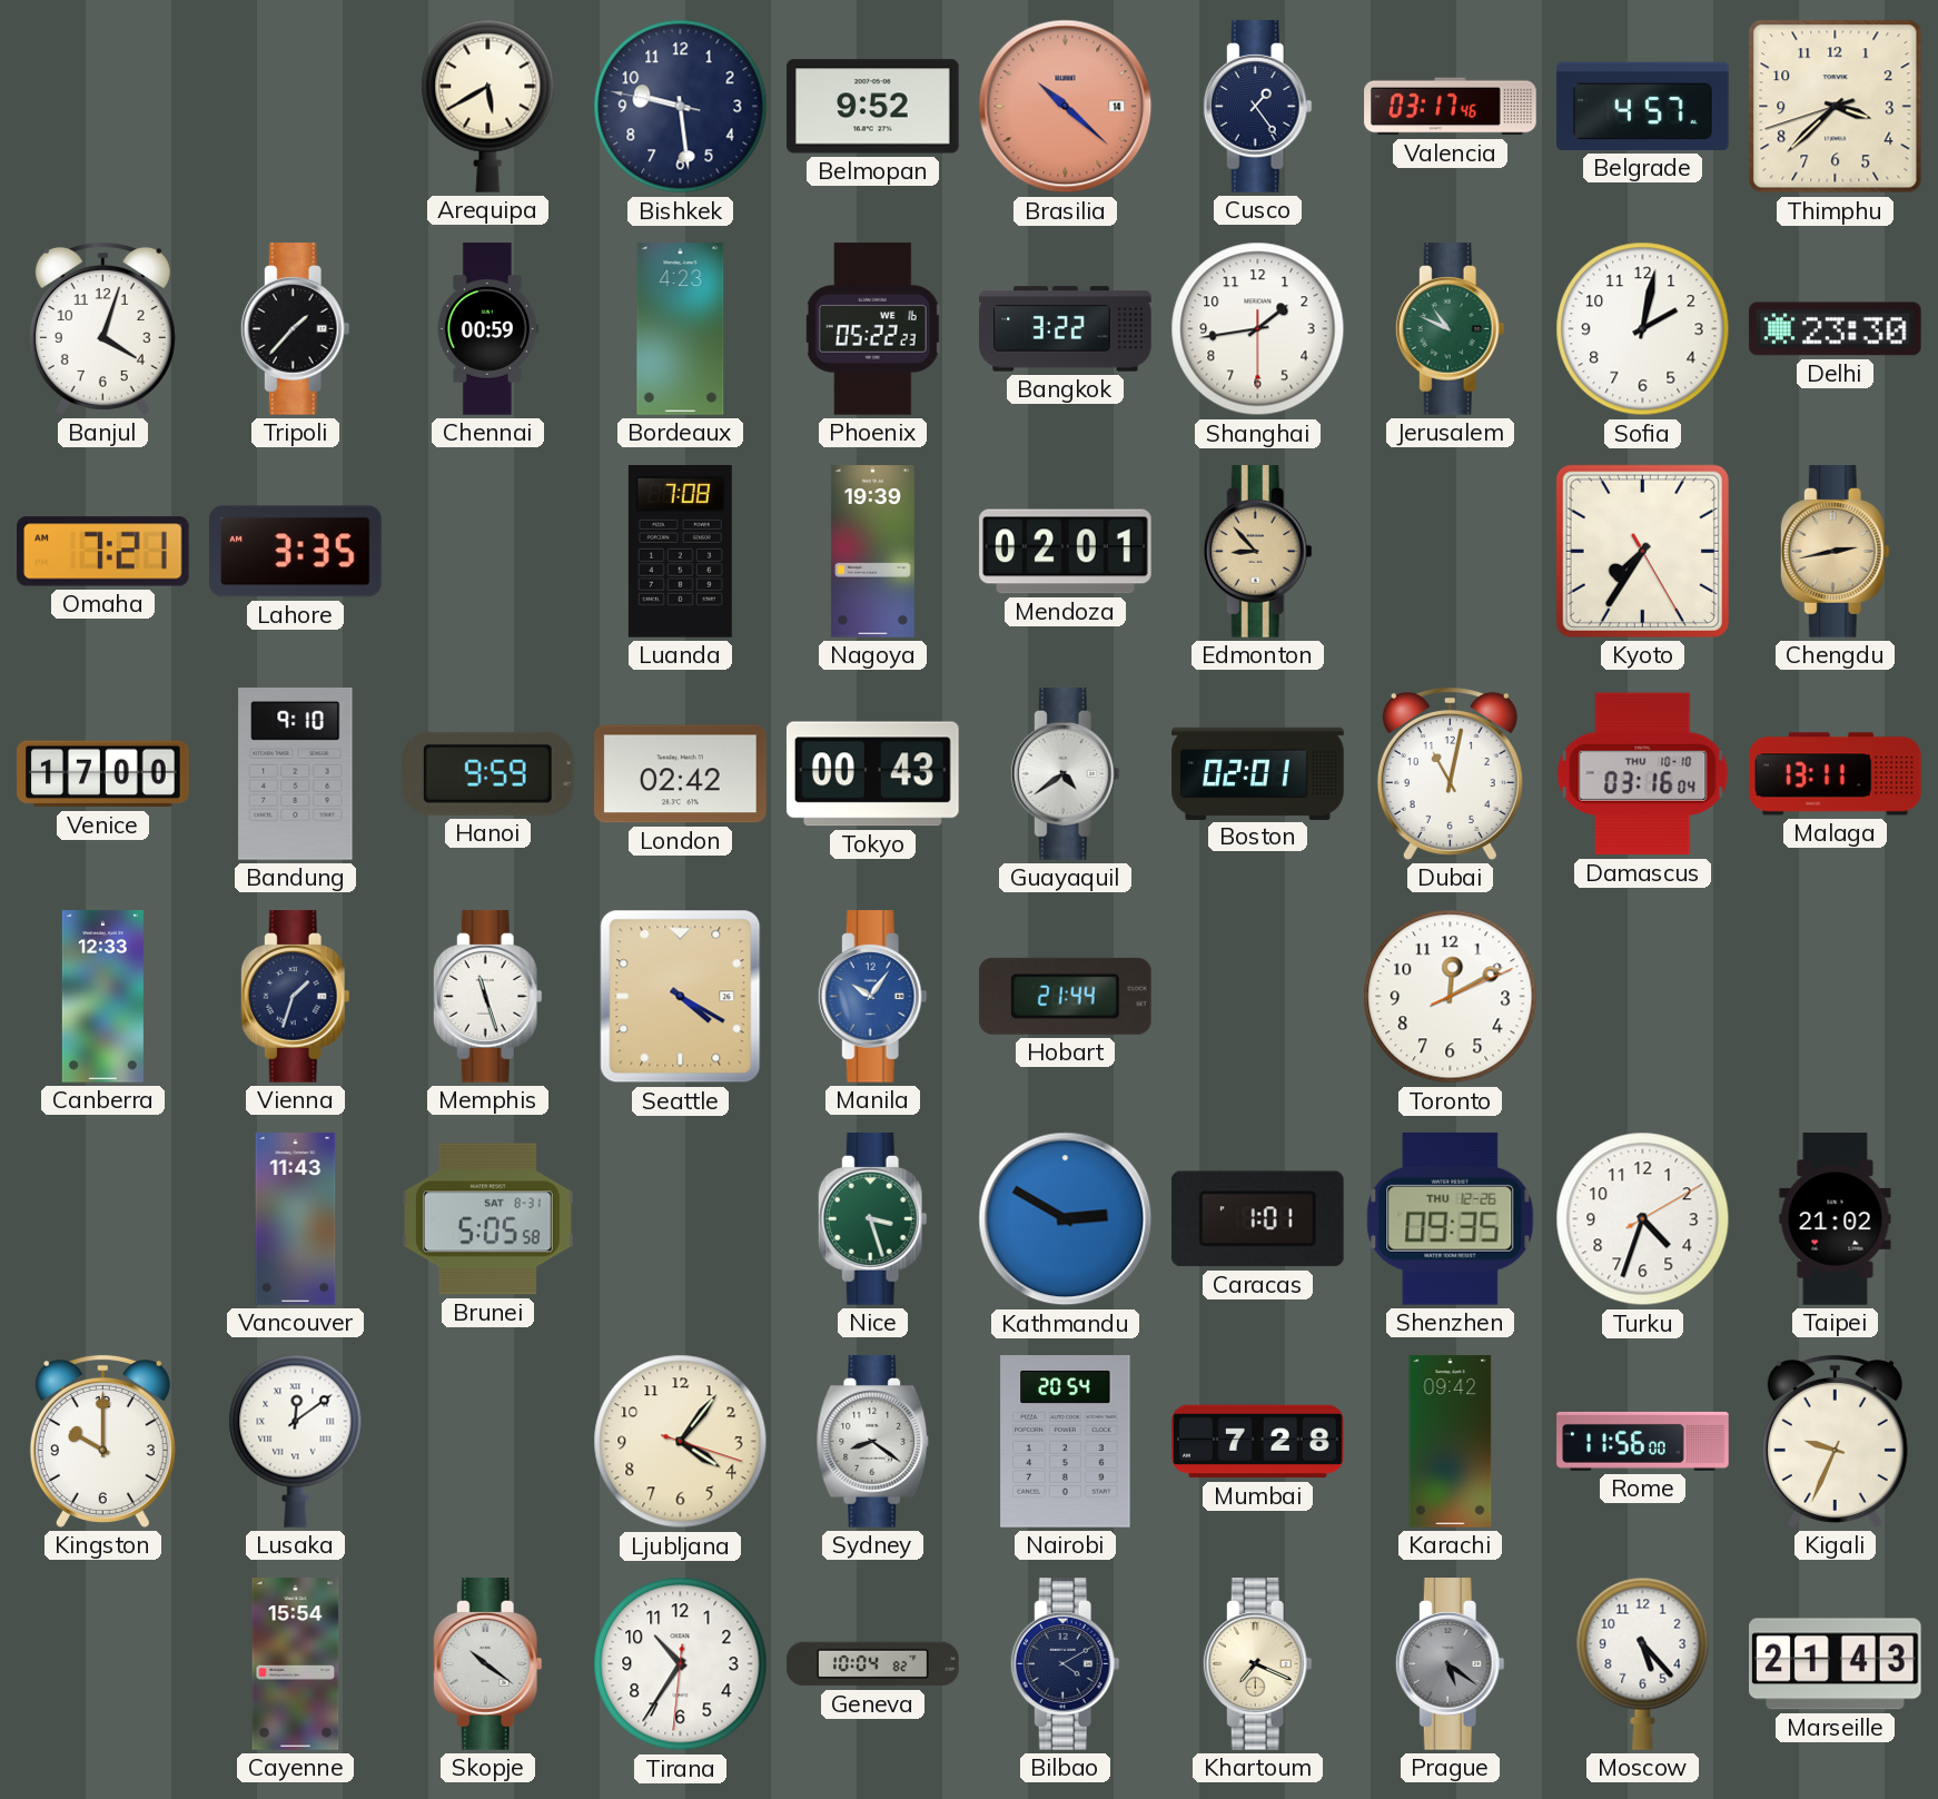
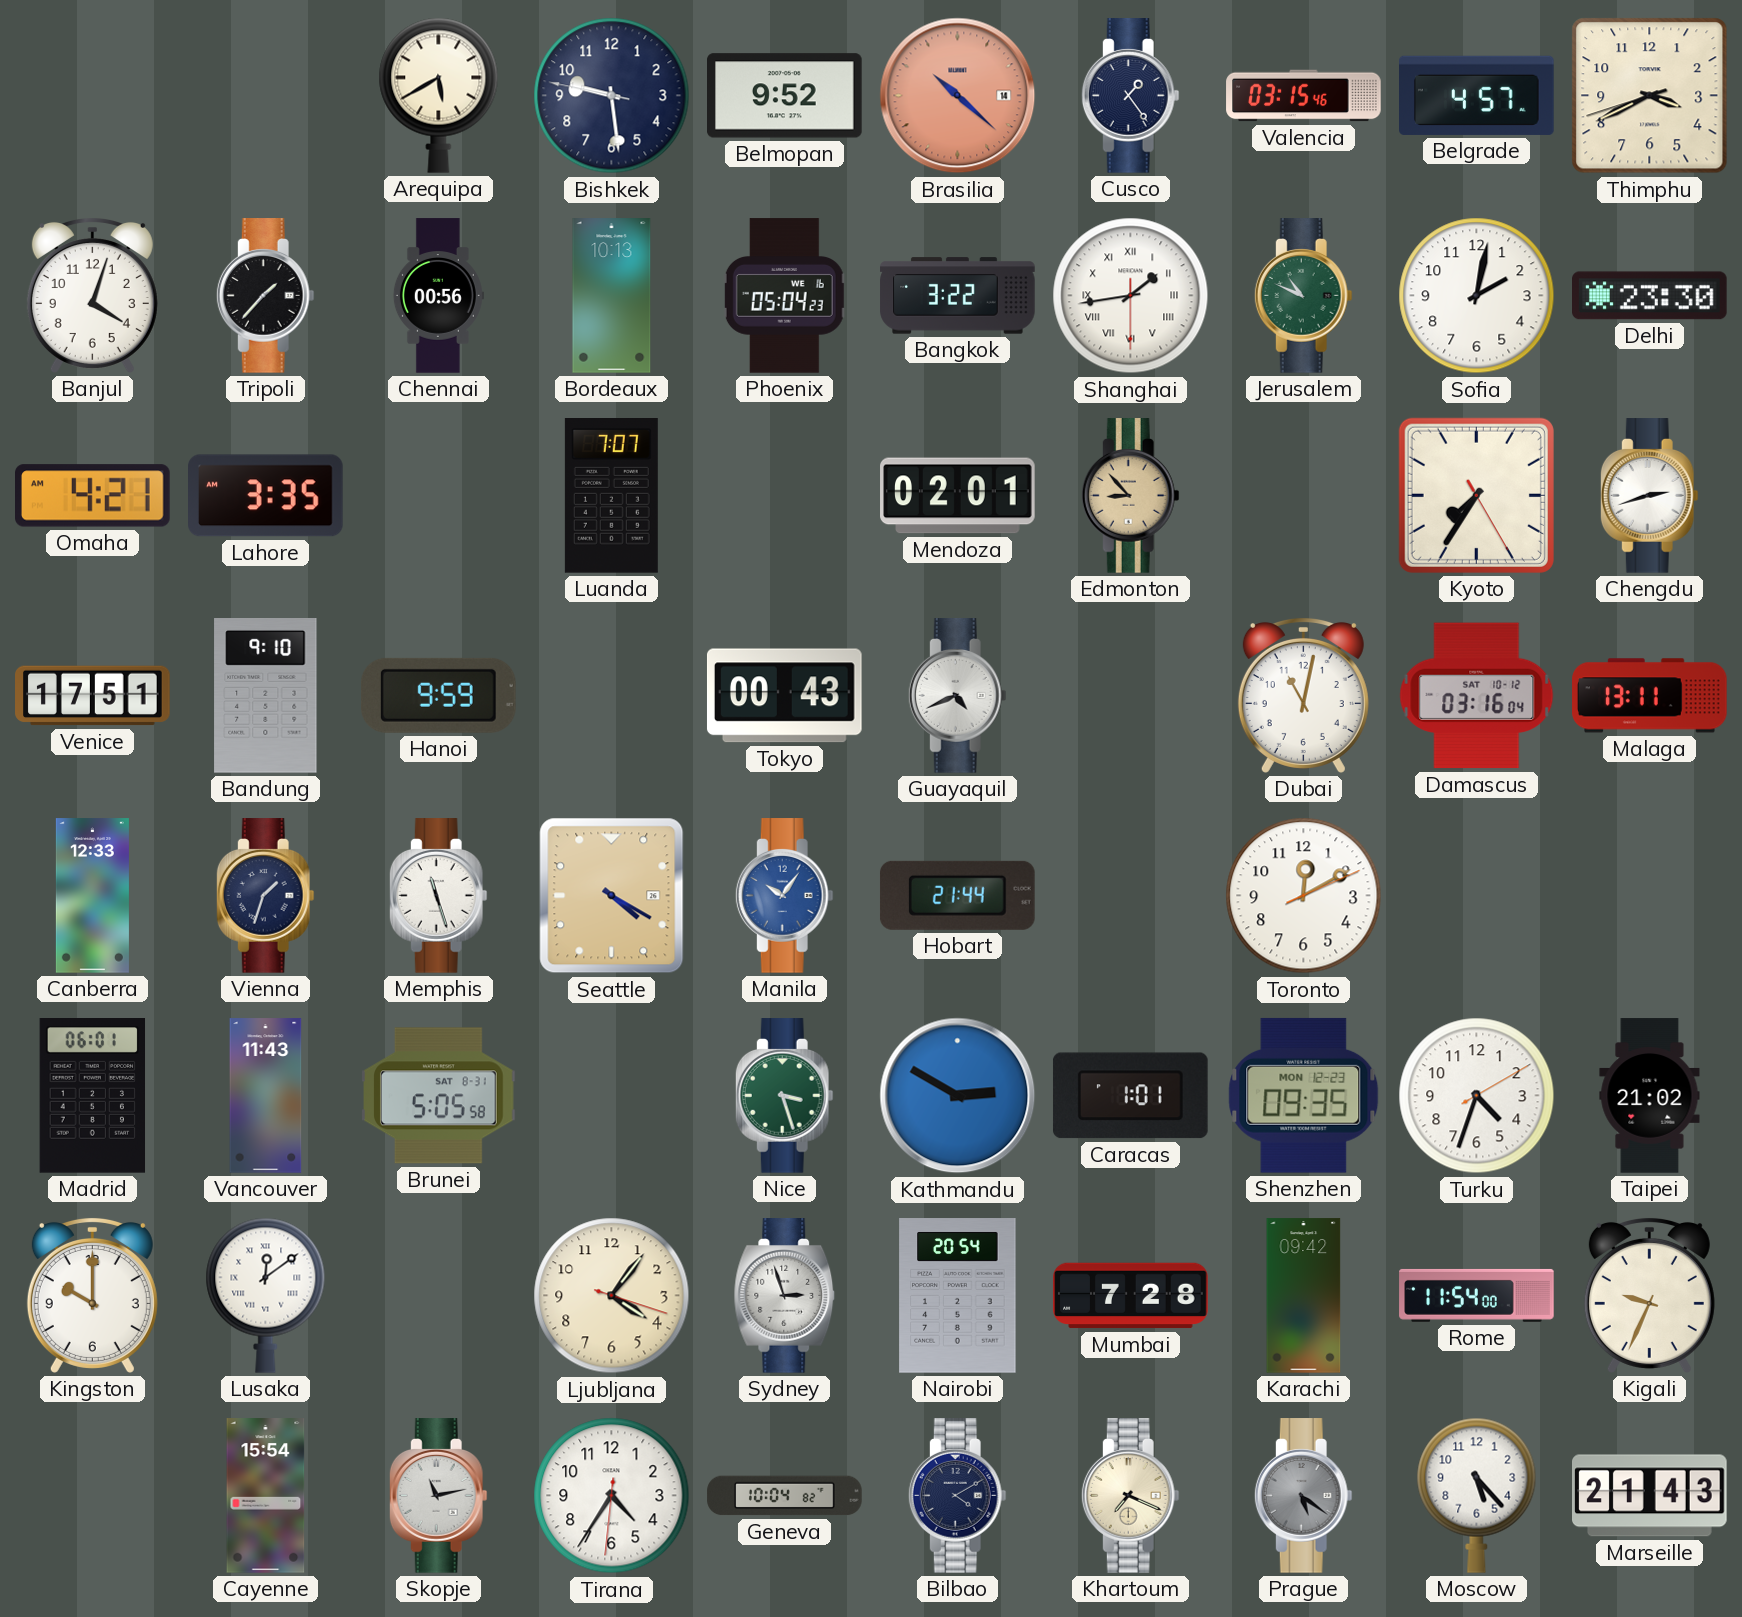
Valencia: 03:17 -> 03:15 (1304, 96)
Thimphu: 3:37 -> 3:40 (1650, 96)
Chennai: 00:59 -> 00:56 (438, 296)
Bordeaux: 4:23 -> 10:13 (612, 296)
Phoenix: 05:22 -> 05:04 (784, 296)
Shanghai numerals: Arabic -> Roman (1131, 296)
Omaha: 7:21 -> 4:21 (93, 496)
Luanda: 7:08 -> 7:07 (611, 496)
Nagoya: 19:39 -> none (872, 552)
Chengdu: 2:43 -> 2:42 (1649, 496)
Chengdu dial: champagne -> white (1649, 496)
Venice: 17:00 -> 17:51 (93, 696)
London: 02:42 -> none (681, 774)
Guayaquil: 4:39 -> 4:41 (957, 696)
Boston: 02:01 -> none (1258, 773)
Damascus date: THU 10-10 -> SAT 10-12 (1477, 696)
Madrid: none -> 06:01 (93, 1096)
Shenzhen date: THU 12-26 -> MON 12-23 (1304, 1095)
Sydney: 8:21 -> 2:57 (785, 1296)
Rome: 11:56 -> 11:54 (1477, 1295)
Skopje: 10:21 -> 11:13 (438, 1496)
Tirana: 10:35 -> 4:35 (612, 1496)
